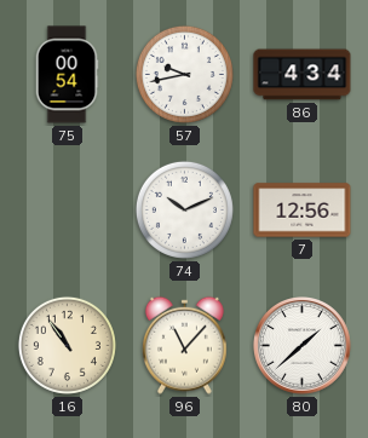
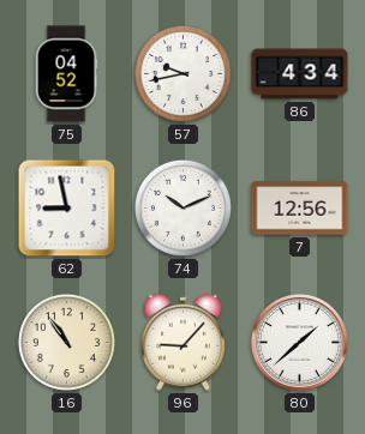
75: 00:54 -> 04:52 (66, 74)
62: none -> 8:58 (67, 209)
96: 11:07 -> 9:07 (182, 342)
